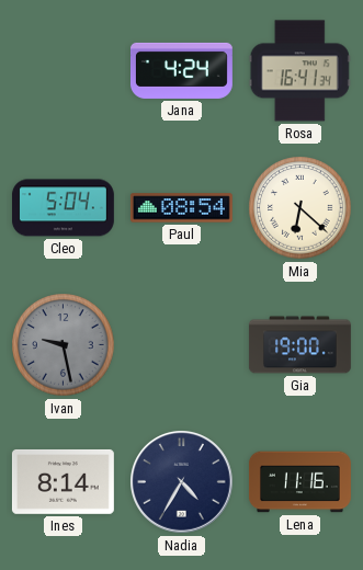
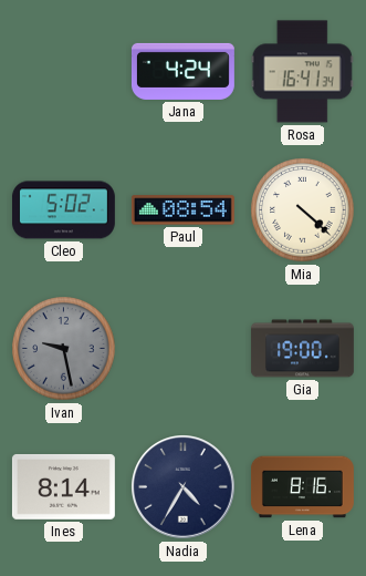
Cleo: 5:04 -> 5:02 (63, 210)
Mia: 6:22 -> 4:22 (303, 210)
Lena: 11:16 -> 8:16 (302, 487)
